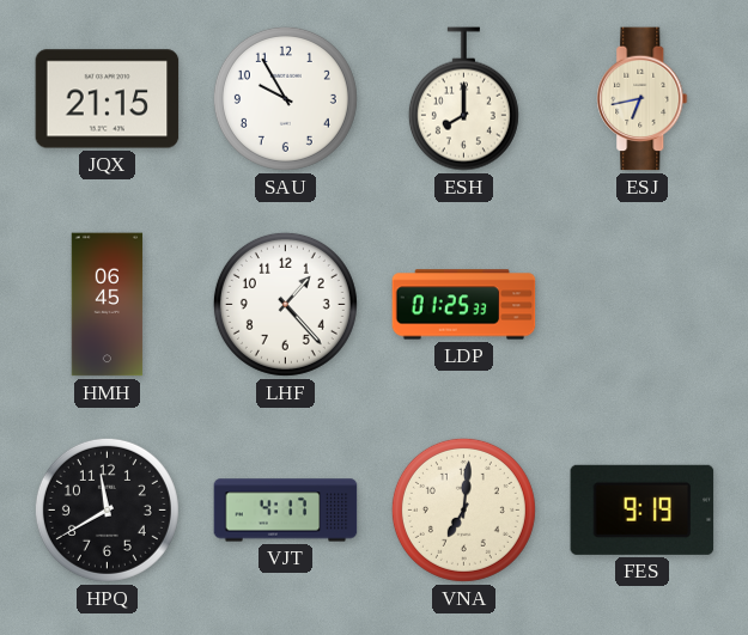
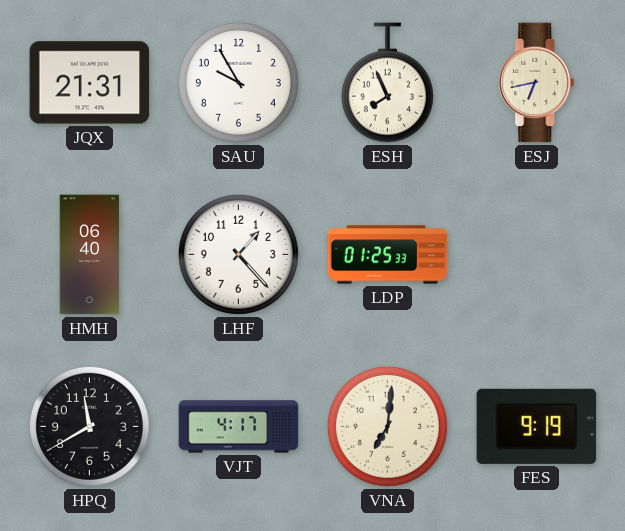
JQX: 21:15 -> 21:31 (90, 83)
ESH: 8:00 -> 7:56 (387, 83)
HMH: 06:45 -> 06:40 (90, 255)
